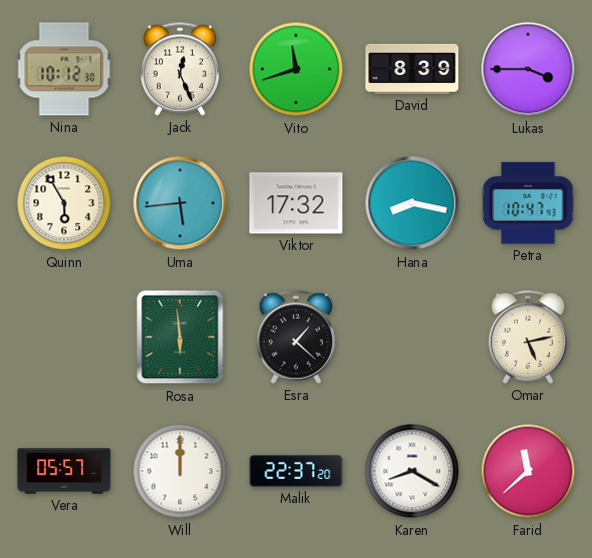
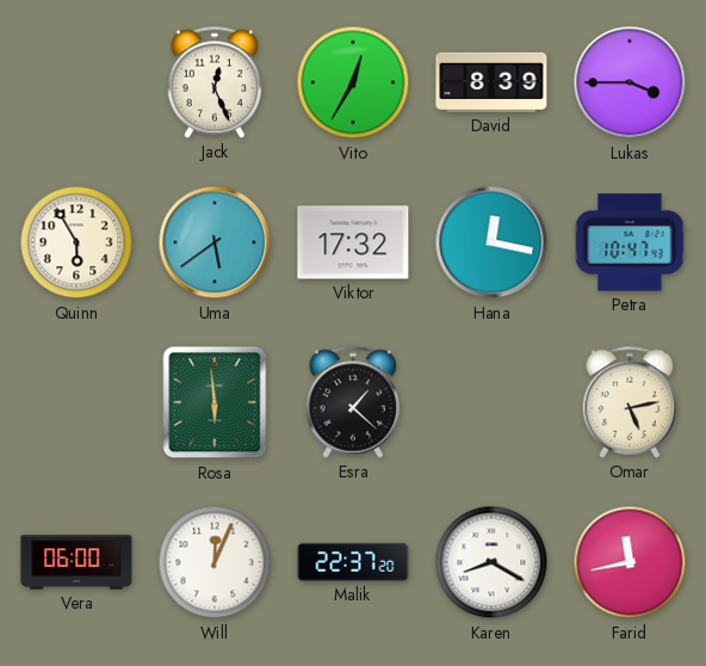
Nina: 10:12 -> none (64, 69)
Vito: 11:42 -> 12:35 (353, 82)
Uma: 5:44 -> 5:39 (215, 242)
Hana: 8:17 -> 12:17 (491, 242)
Vera: 05:57 -> 06:00 (76, 562)
Will: 12:00 -> 12:04 (215, 562)
Farid: 11:38 -> 11:43 (630, 562)
